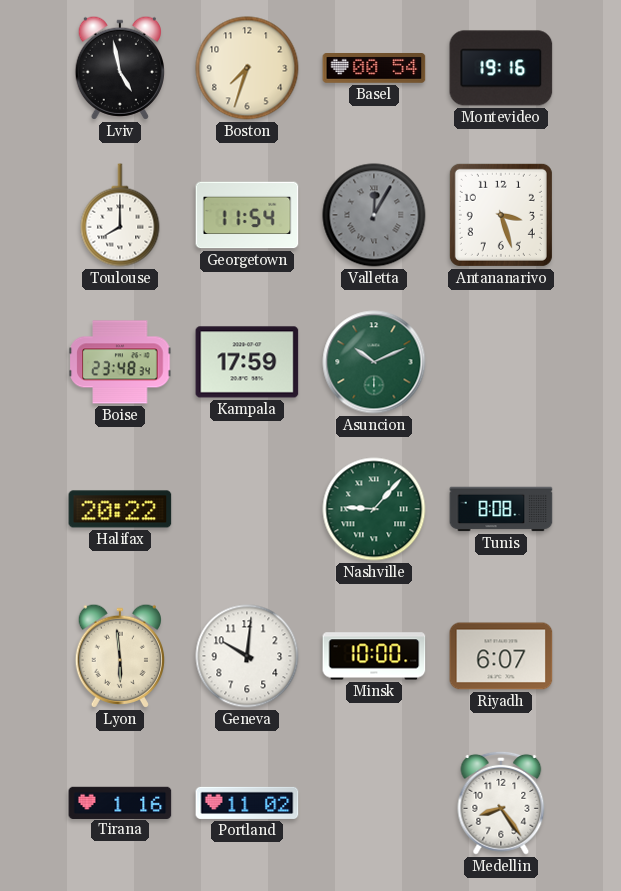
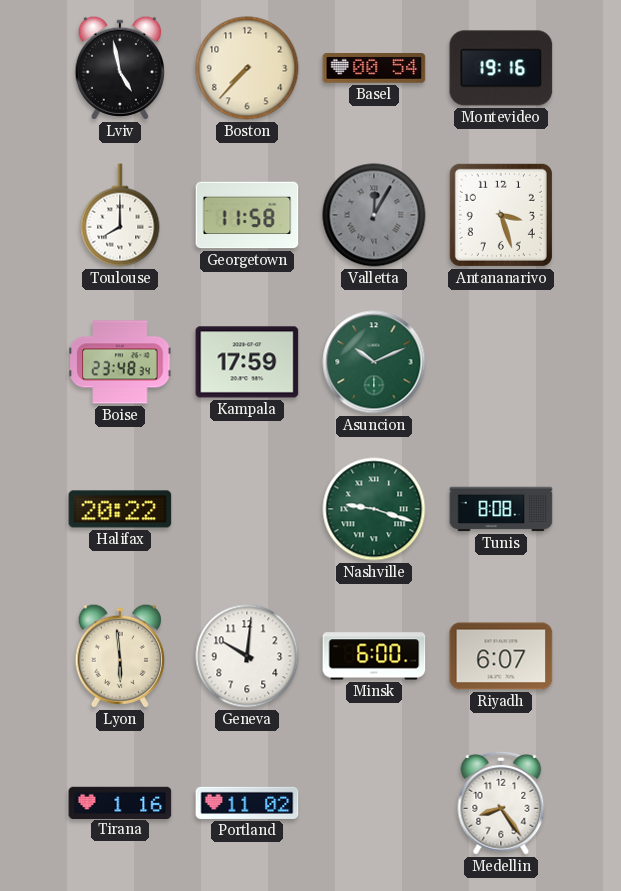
Boston: 7:33 -> 7:37 (247, 68)
Georgetown: 11:54 -> 11:58 (247, 215)
Nashville: 9:07 -> 9:18 (374, 509)
Minsk: 10:00 -> 6:00 (374, 656)
